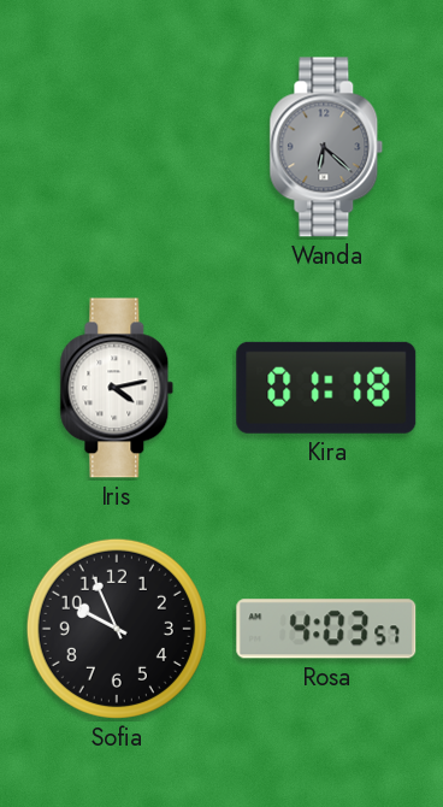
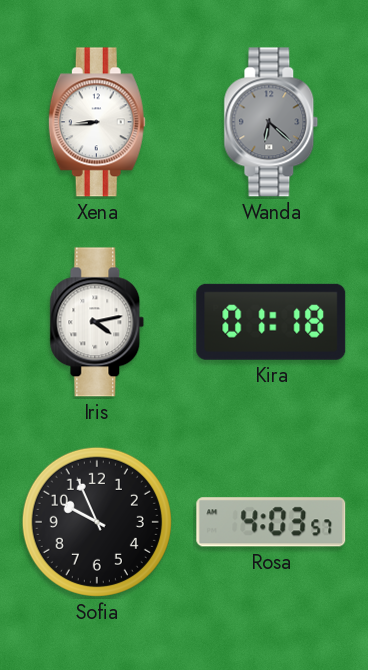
Xena: none -> 8:44 (97, 122)
